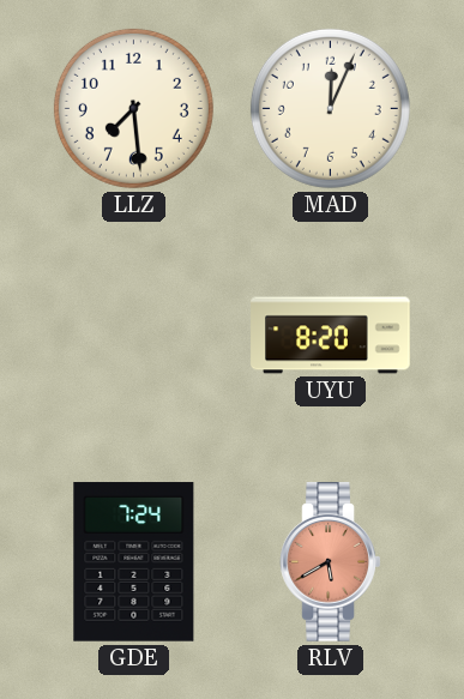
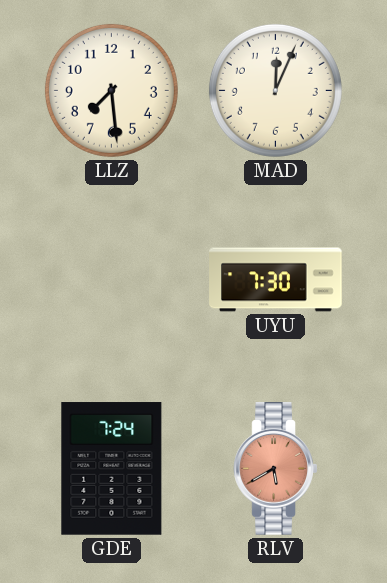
UYU: 8:20 -> 7:30 (276, 280)
